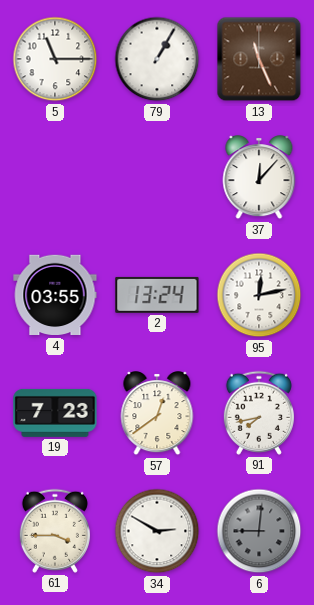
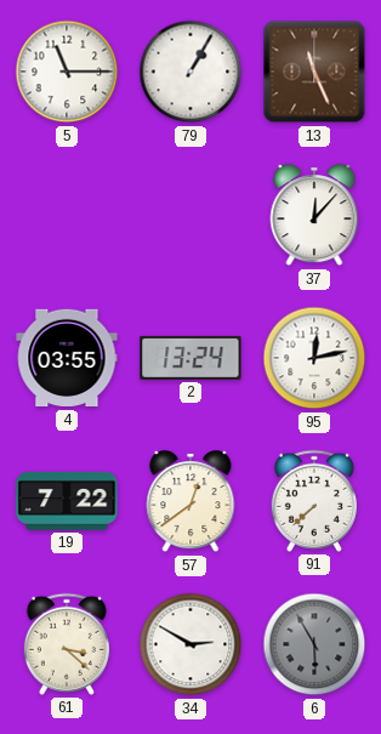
19: 7:23 -> 7:22 (67, 501)
91: 7:43 -> 7:38 (314, 501)
61: 3:45 -> 3:22 (67, 644)
6: 9:01 -> 5:55 (314, 644)
